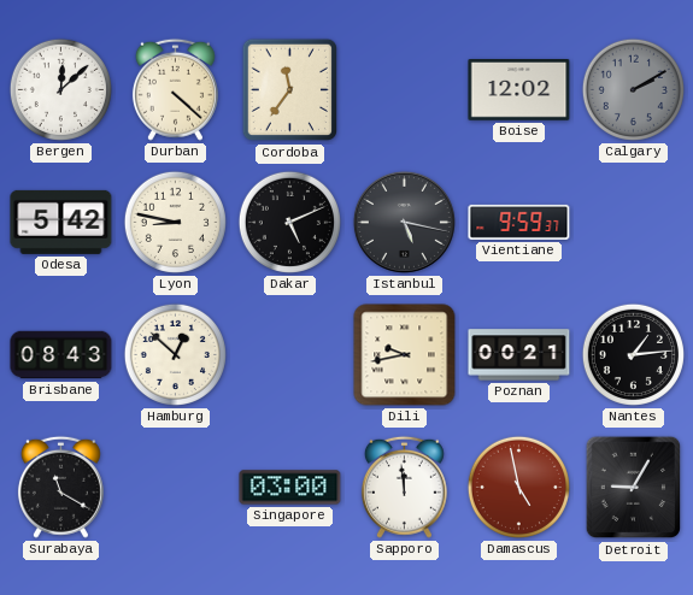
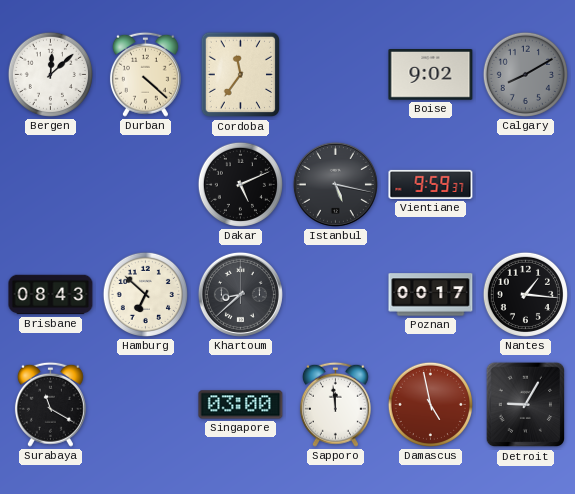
Boise: 12:02 -> 9:02 (431, 75)
Calgary: 2:10 -> 8:10 (525, 74)
Odesa: 5:42 -> none (61, 222)
Lyon: 8:47 -> none (175, 222)
Hamburg: 12:52 -> 6:52 (145, 294)
Khartoum: none -> 8:38 (240, 294)
Dili: 9:43 -> none (405, 355)
Poznan: 00:21 -> 00:17 (431, 295)
Nantes: 1:14 -> 1:16 (525, 294)
